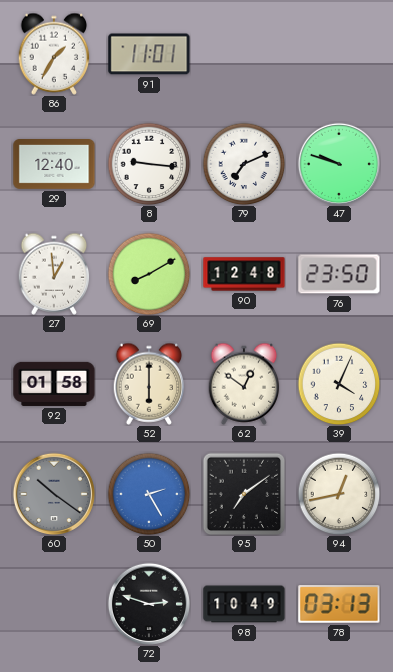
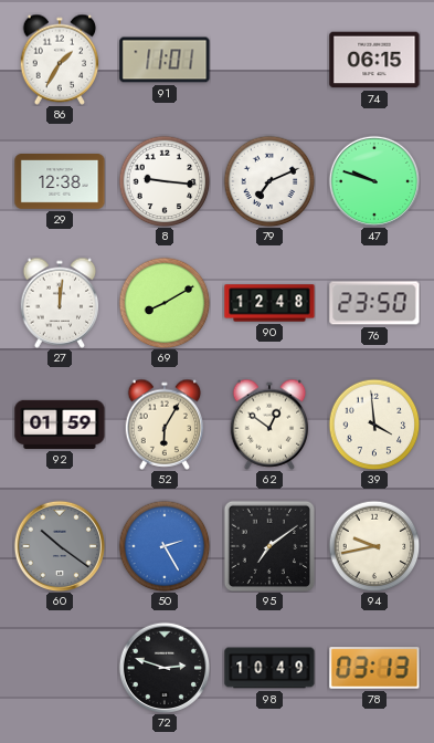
74: none -> 06:15 (374, 60)
29: 12:40 -> 12:38 (60, 182)
27: 12:59 -> 12:01 (60, 303)
92: 01:58 -> 01:59 (60, 425)
52: 6:00 -> 6:05 (165, 425)
39: 4:04 -> 3:59 (374, 425)
94: 12:43 -> 9:43 (374, 546)
